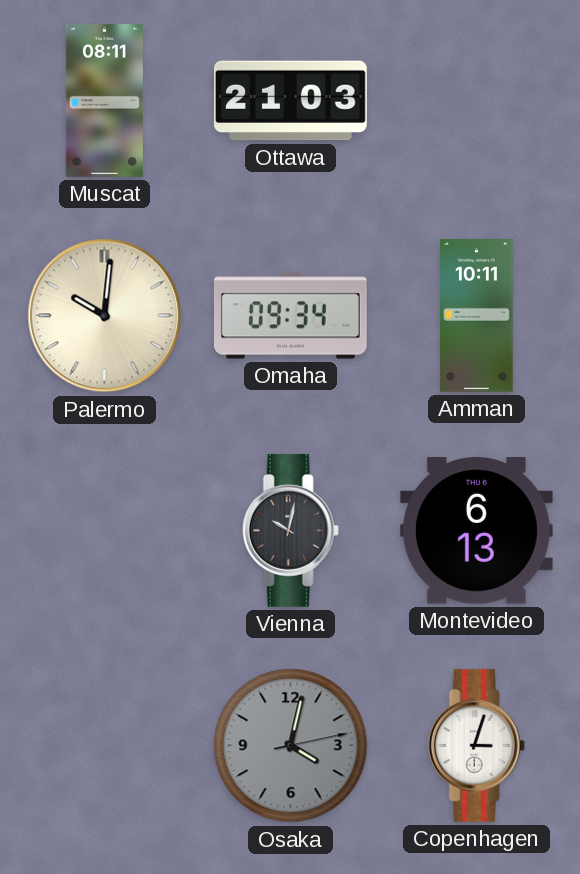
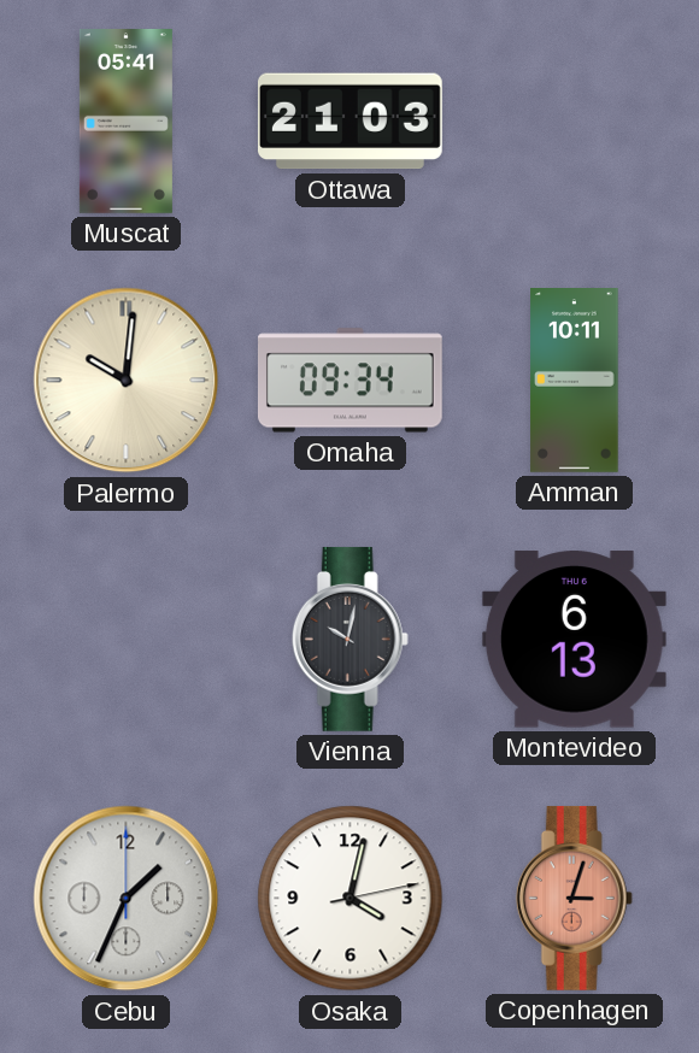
Muscat: 08:11 -> 05:41 (125, 122)
Cebu: none -> 1:34 (127, 899)
Osaka dial: grey -> white (351, 899)
Copenhagen dial: white -> salmon (574, 898)
